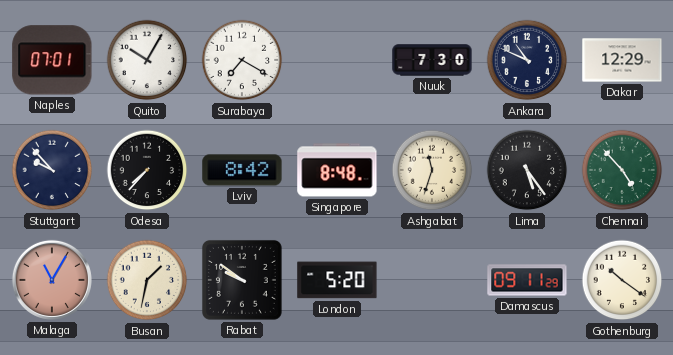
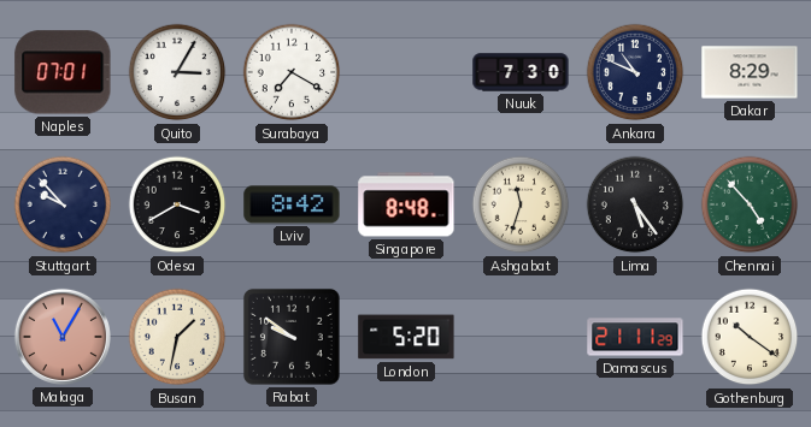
Quito: 10:05 -> 3:05 (177, 72)
Dakar: 12:29 -> 8:29 (750, 72)
Odesa: 7:37 -> 3:40 (177, 204)
Damascus: 09:11 -> 21:11 (635, 337)
